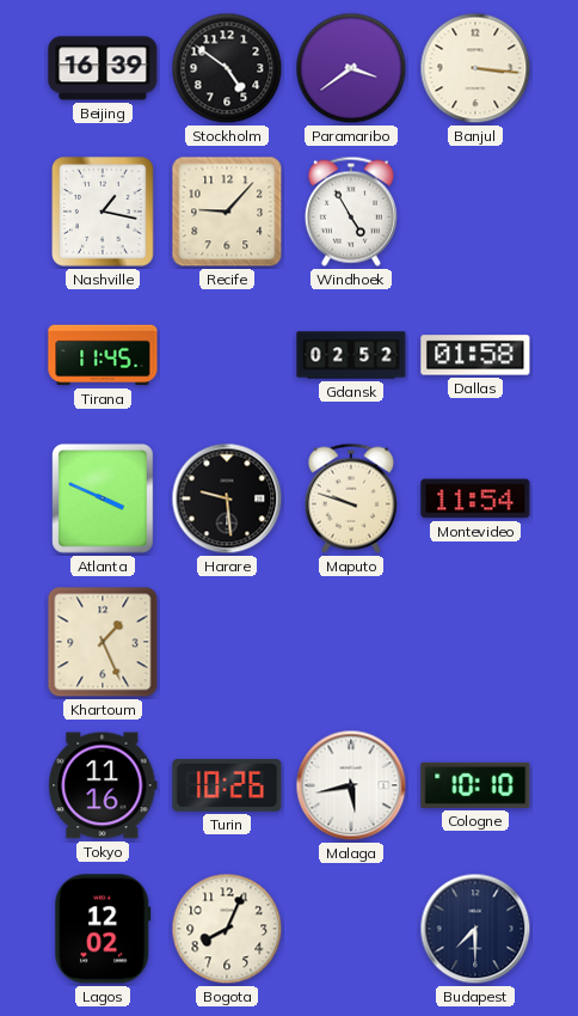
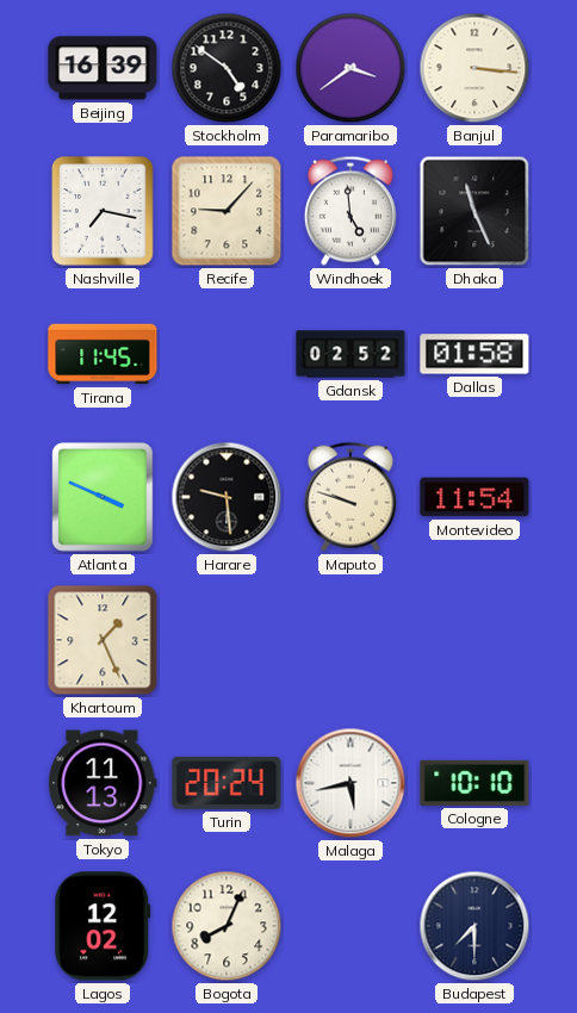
Nashville: 1:17 -> 7:17 (103, 211)
Windhoek: 4:55 -> 4:59 (350, 211)
Dhaka: none -> 11:26 (474, 211)
Tokyo: 11:16 -> 11:13 (103, 783)
Turin: 10:26 -> 20:24 (227, 783)
